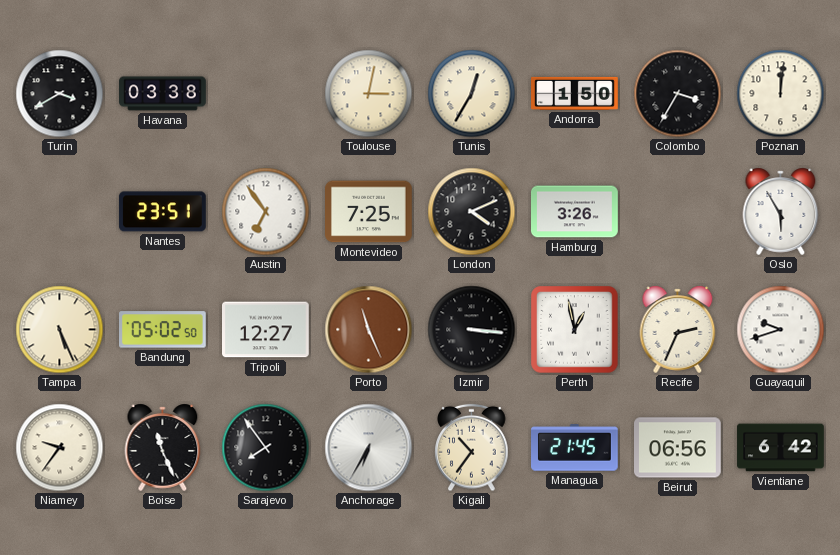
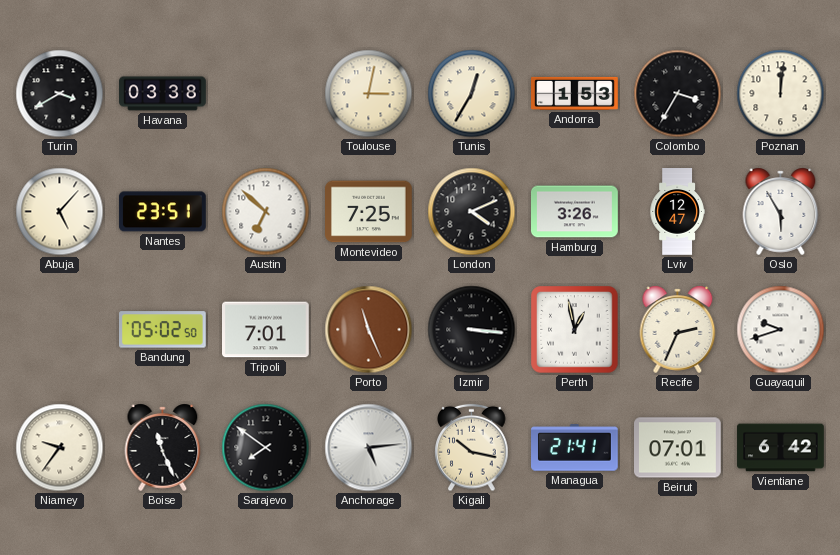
Andorra: 1:50 -> 1:53 (575, 93)
Abuja: none -> 5:07 (60, 212)
Austin: 6:54 -> 6:52 (266, 212)
Lviv: none -> 12:47 (677, 212)
Tampa: 5:26 -> none (60, 330)
Tripoli: 12:27 -> 7:01 (266, 330)
Sarajevo: 7:54 -> 7:51 (266, 448)
Anchorage: 6:35 -> 5:14 (369, 448)
Kigali: 10:36 -> 10:17 (472, 448)
Managua: 21:45 -> 21:41 (575, 448)
Beirut: 06:56 -> 07:01 (678, 448)
